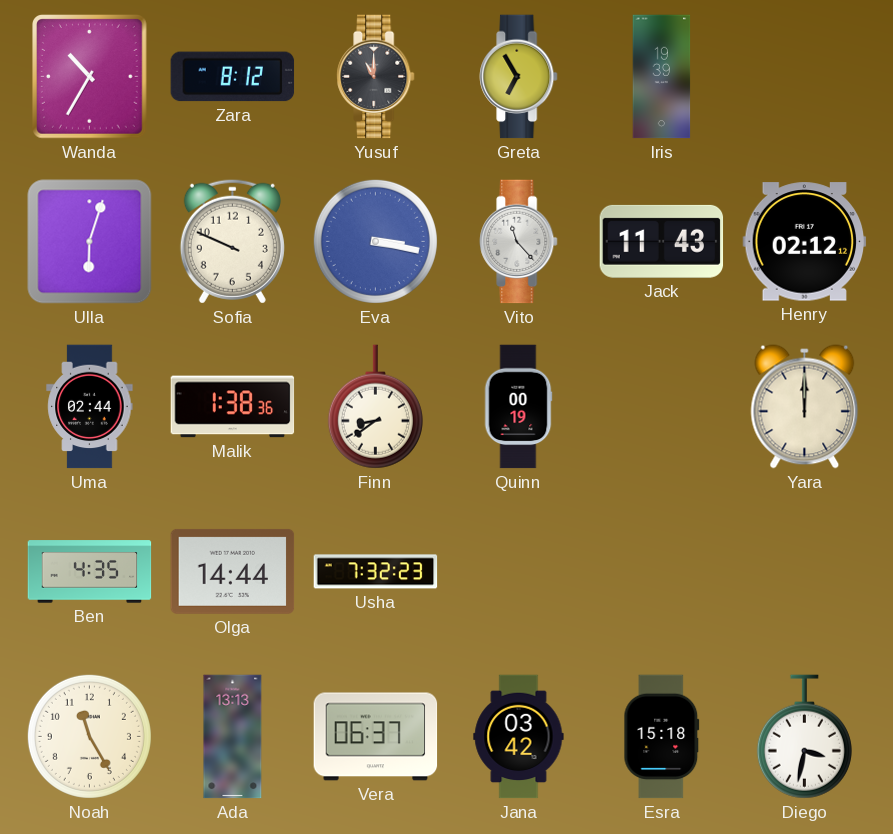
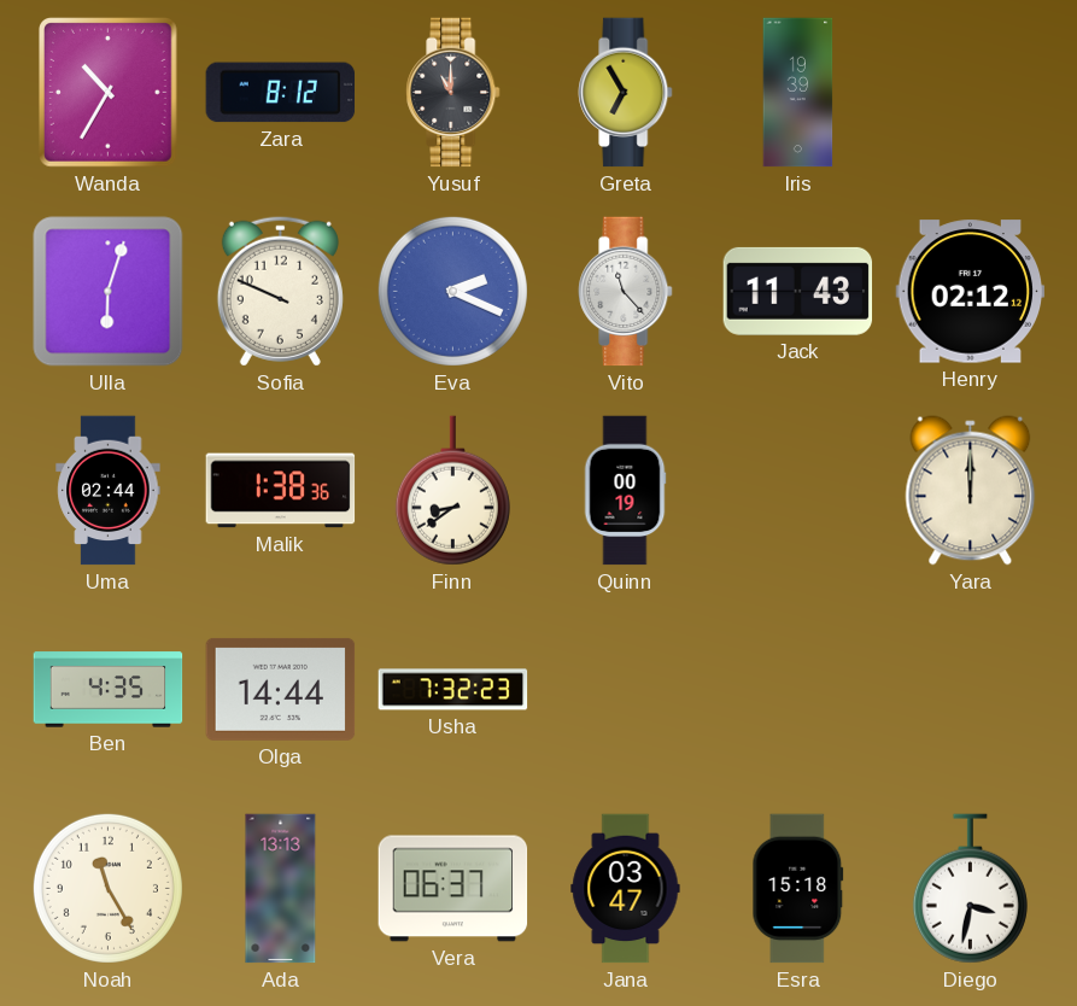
Eva: 3:17 -> 2:19 (452, 291)
Jana: 03:42 -> 03:47 (626, 889)
